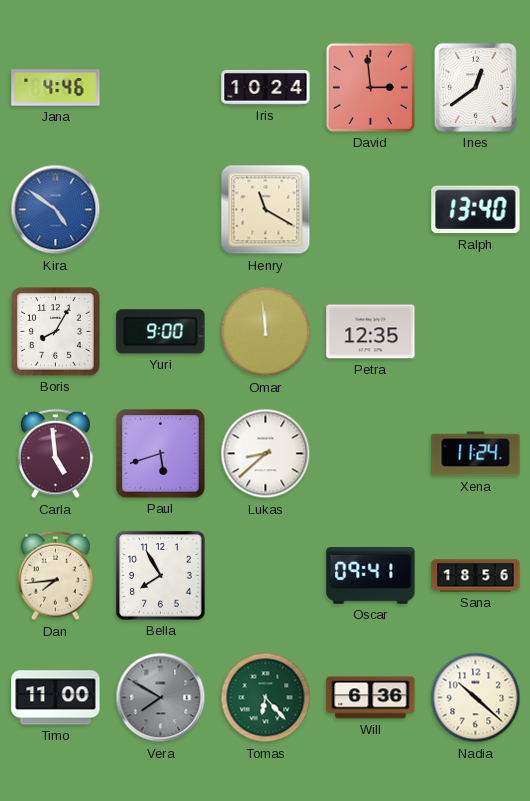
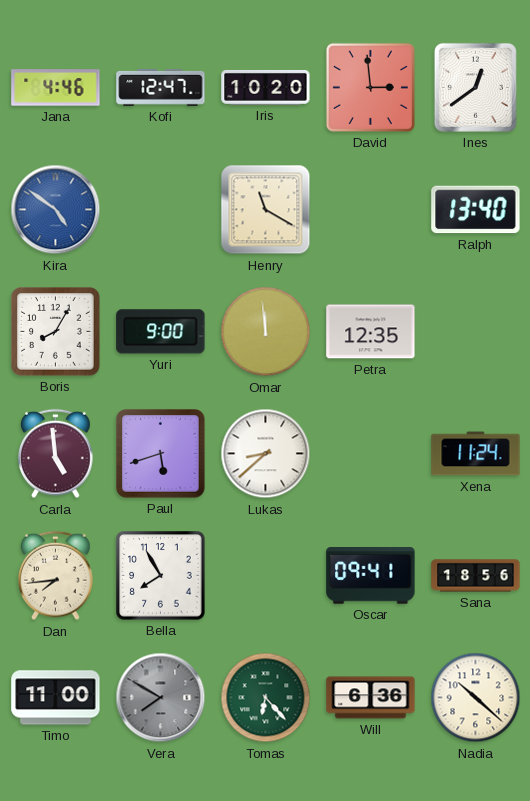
Kofi: none -> 12:47 (161, 87)
Iris: 10:24 -> 10:20 (266, 87)
